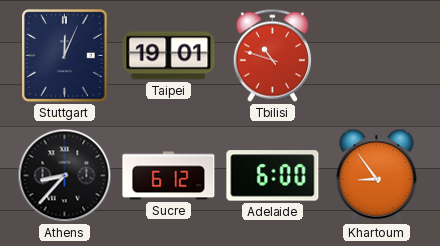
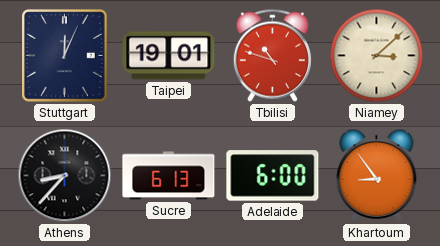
Niamey: none -> 3:08 (377, 56)
Sucre: 6:12 -> 6:13 (169, 176)
